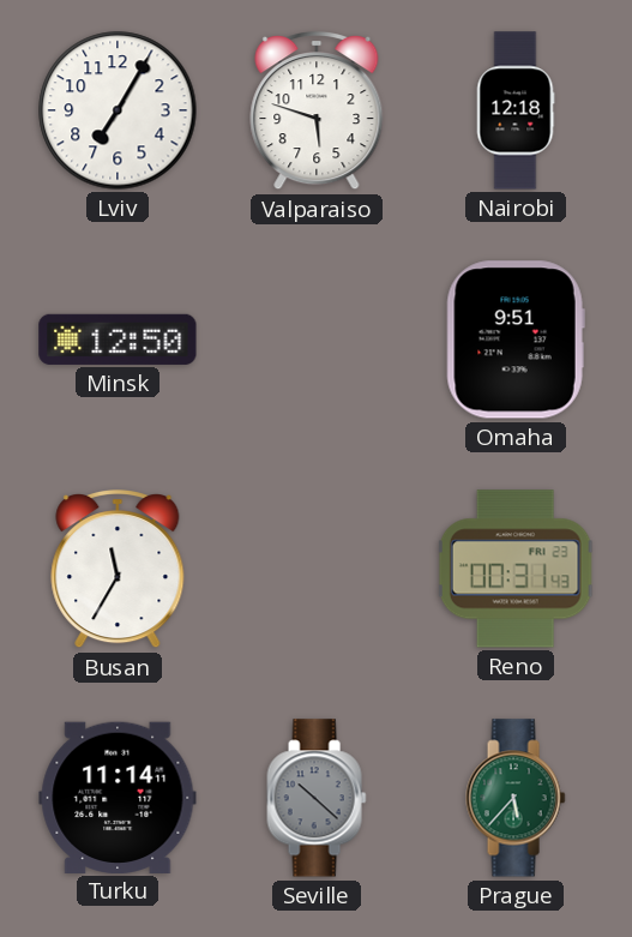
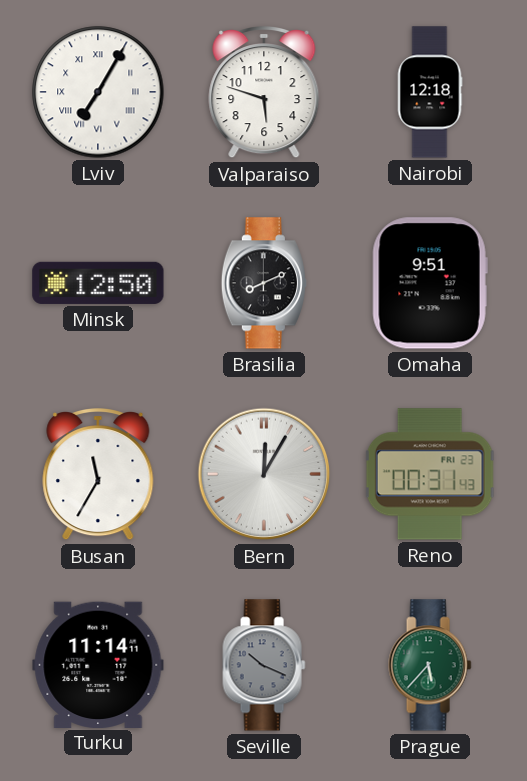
Lviv numerals: Arabic -> Roman (98, 92)
Brasilia: none -> 8:11 (264, 283)
Bern: none -> 12:05 (264, 474)
Seville: 10:22 -> 10:19 (264, 665)
